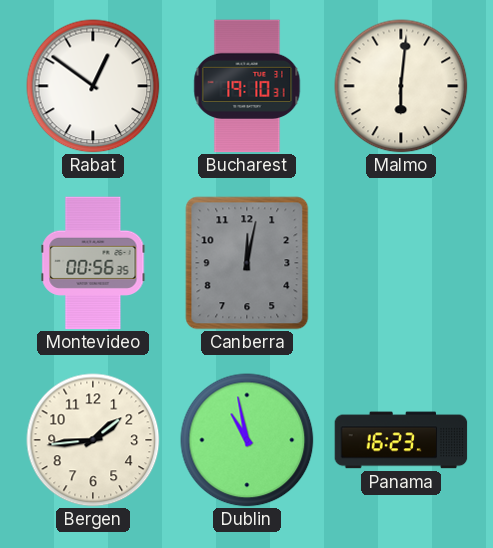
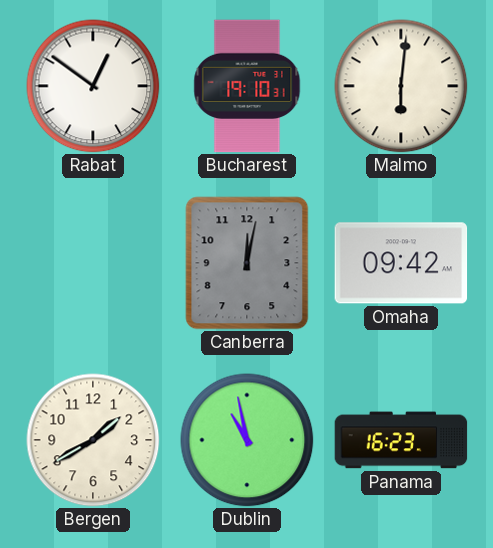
Montevideo: 00:56 -> none (93, 263)
Omaha: none -> 09:42 (401, 263)
Bergen: 1:44 -> 1:40 (93, 440)
